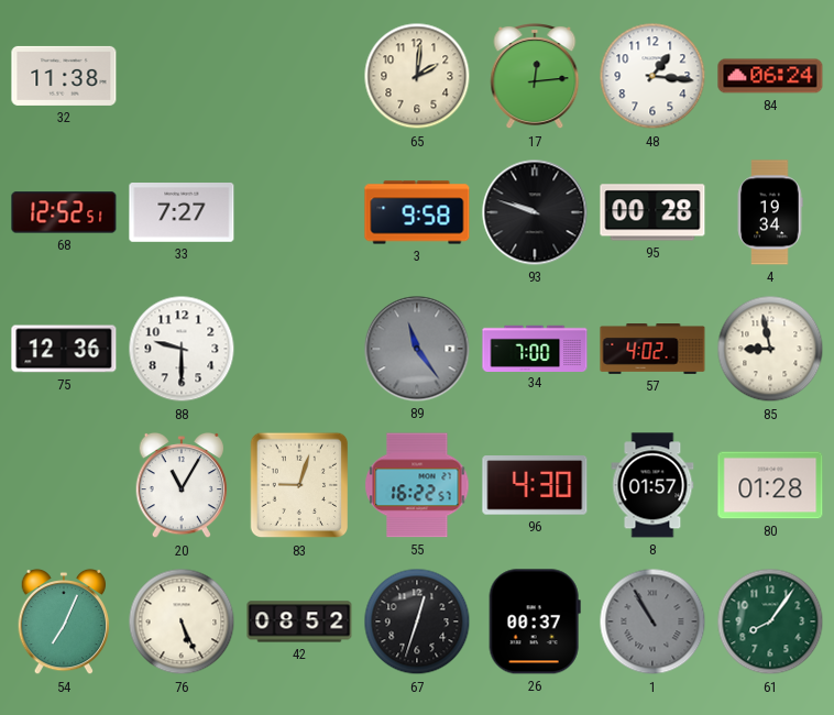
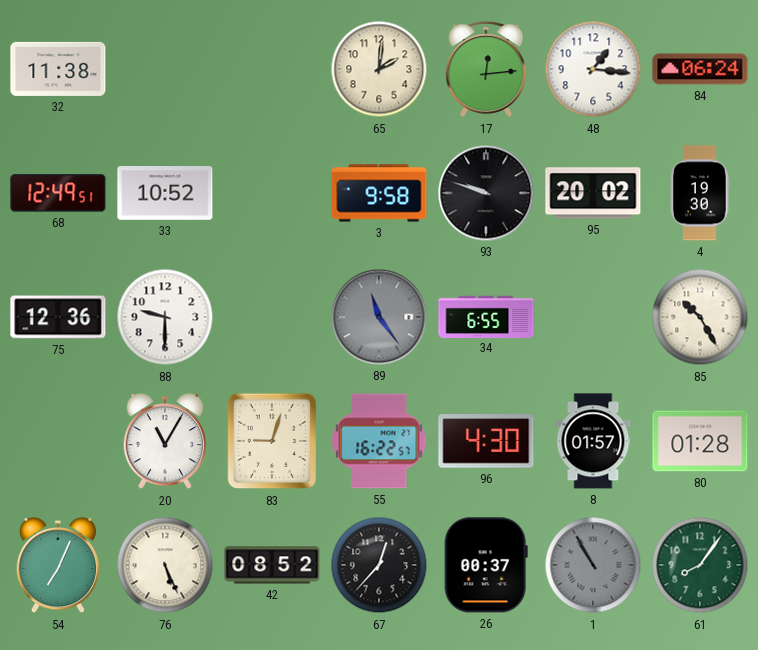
68: 12:52 -> 12:49 (58, 193)
33: 7:27 -> 10:52 (165, 194)
95: 00:28 -> 20:02 (593, 193)
4: 19:34 -> 19:30 (700, 193)
34: 7:00 -> 6:55 (486, 316)
57: 4:02 -> none (652, 350)
85: 8:58 -> 10:25 (700, 317)
67: 12:33 -> 12:37 (379, 565)
